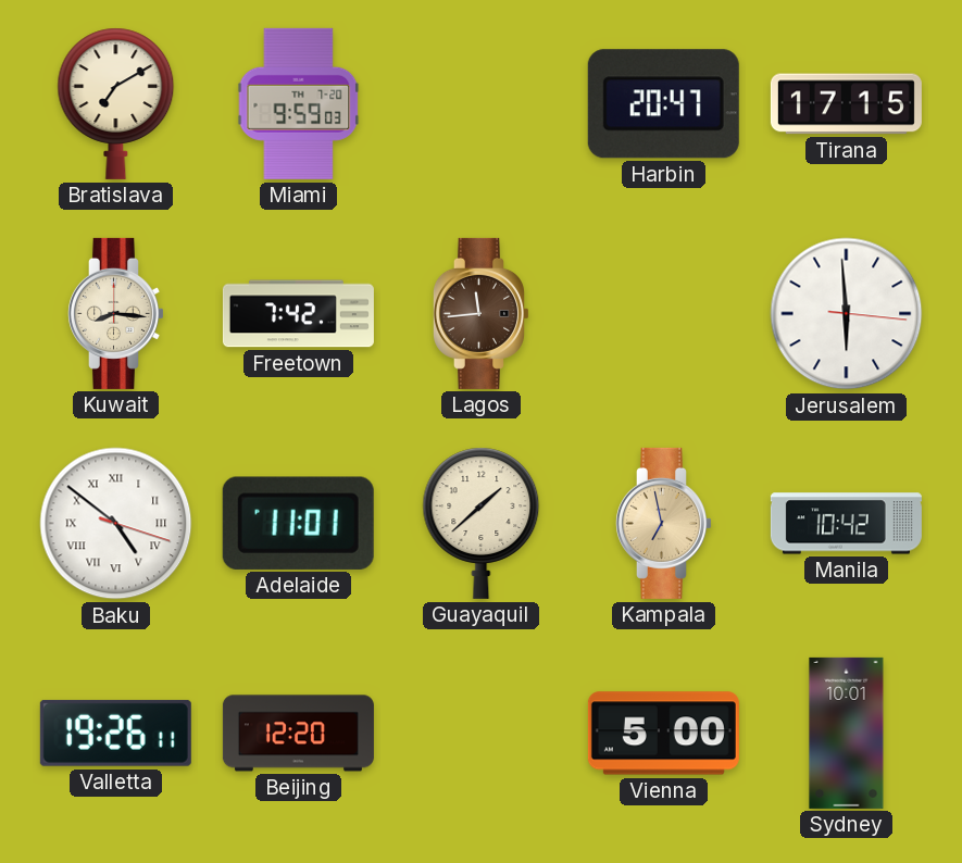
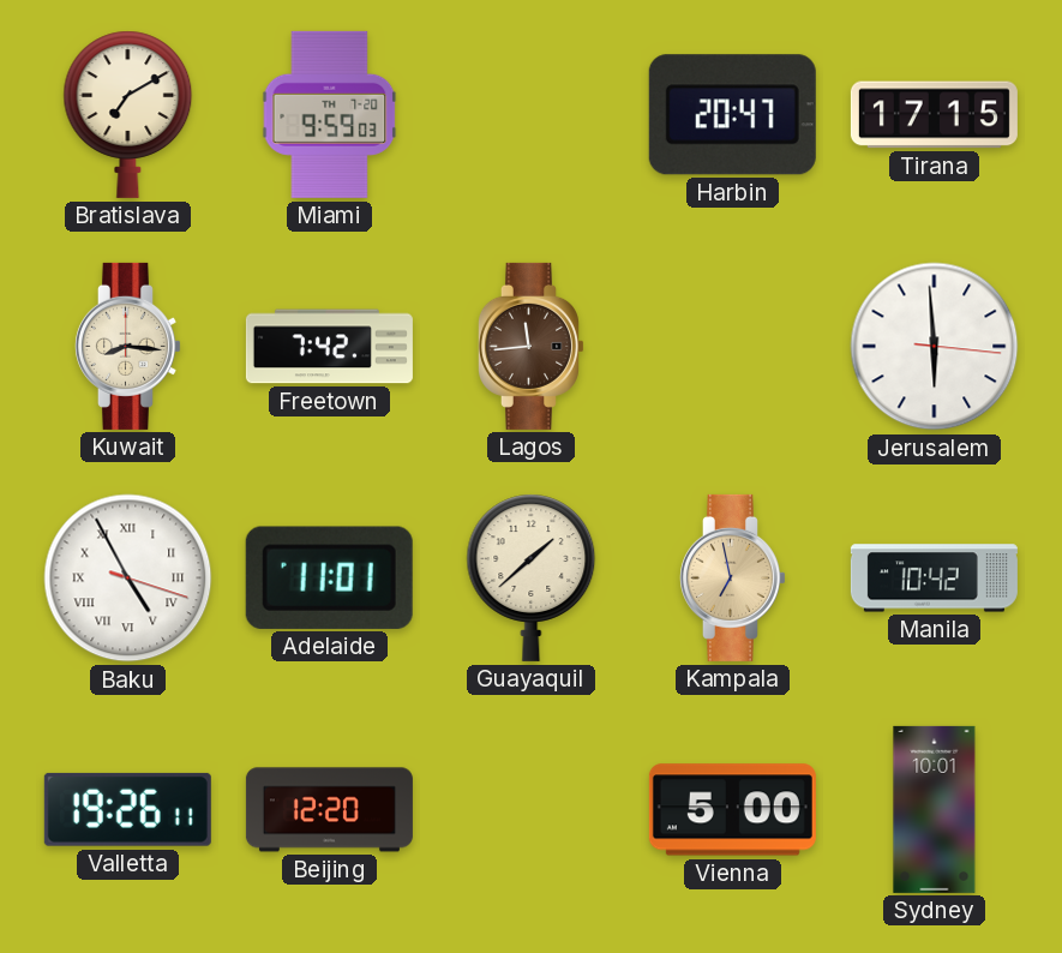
Baku: 4:51 -> 4:55 (128, 579)
